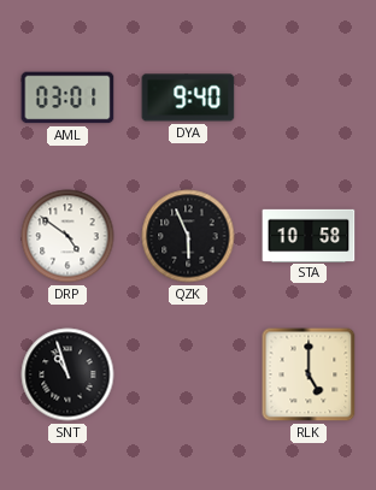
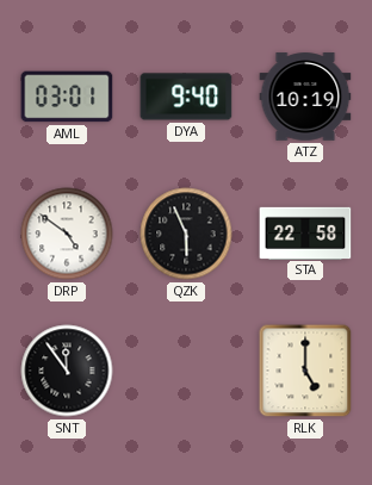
ATZ: none -> 10:19 (305, 97)
STA: 10:58 -> 22:58 (305, 232)
SNT: 10:57 -> 11:54 (67, 371)
